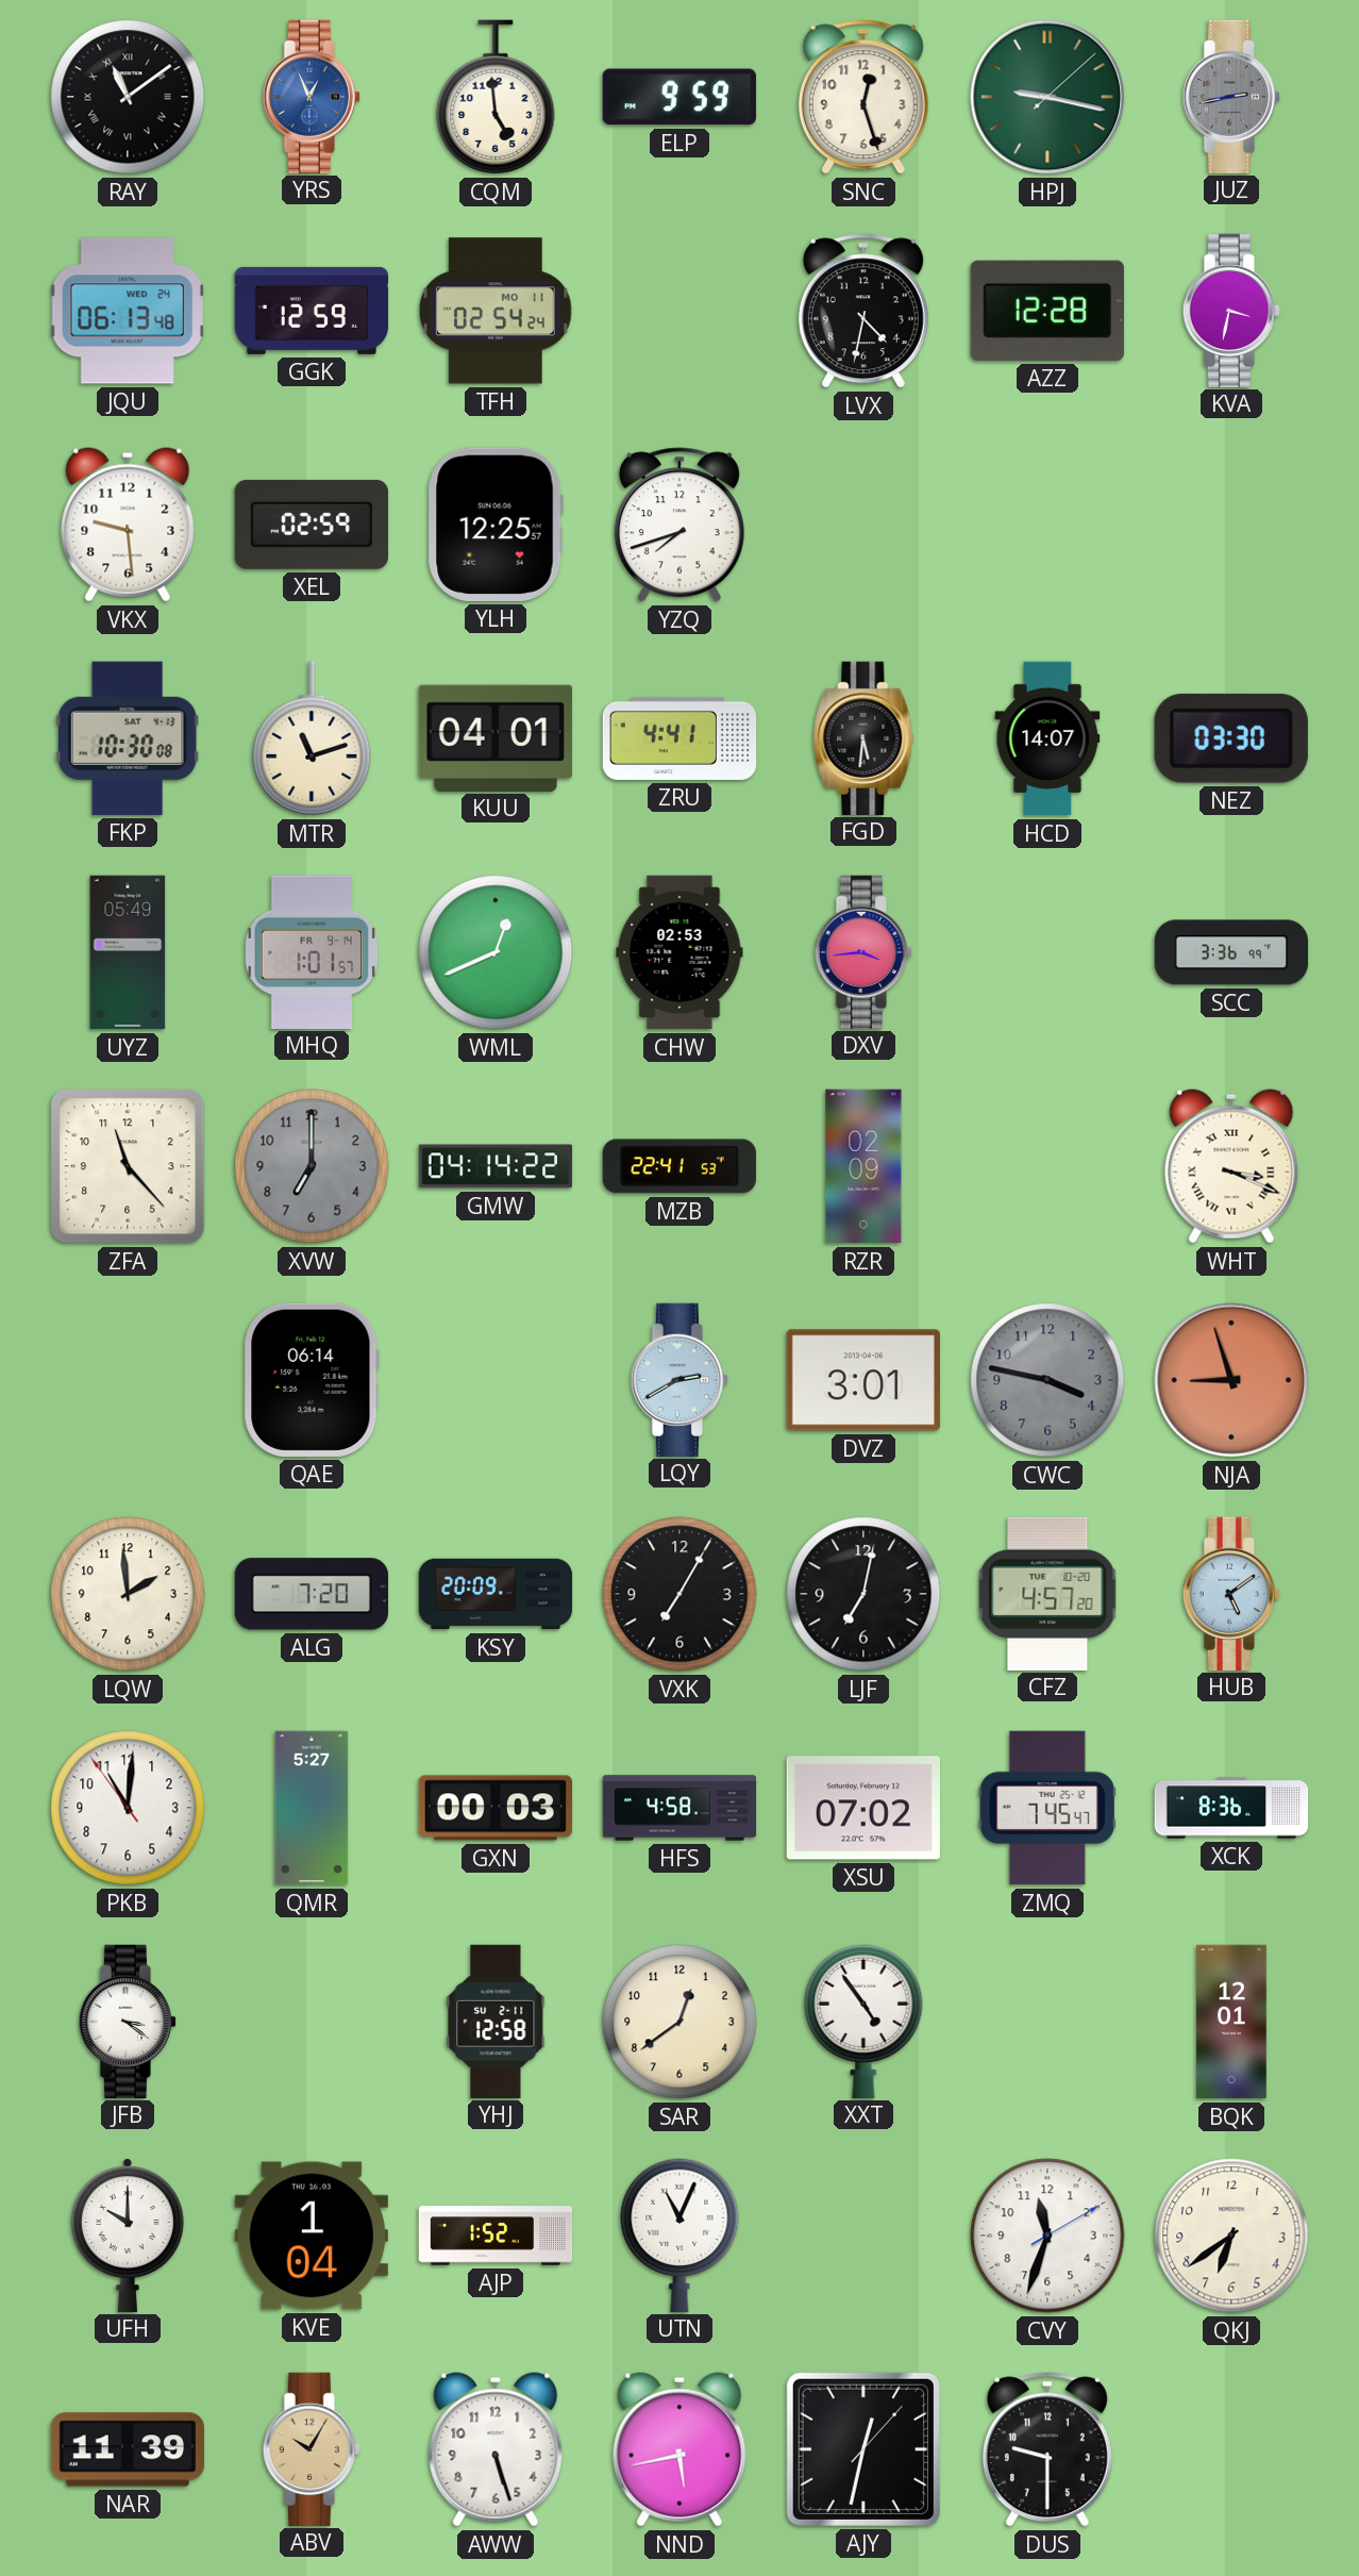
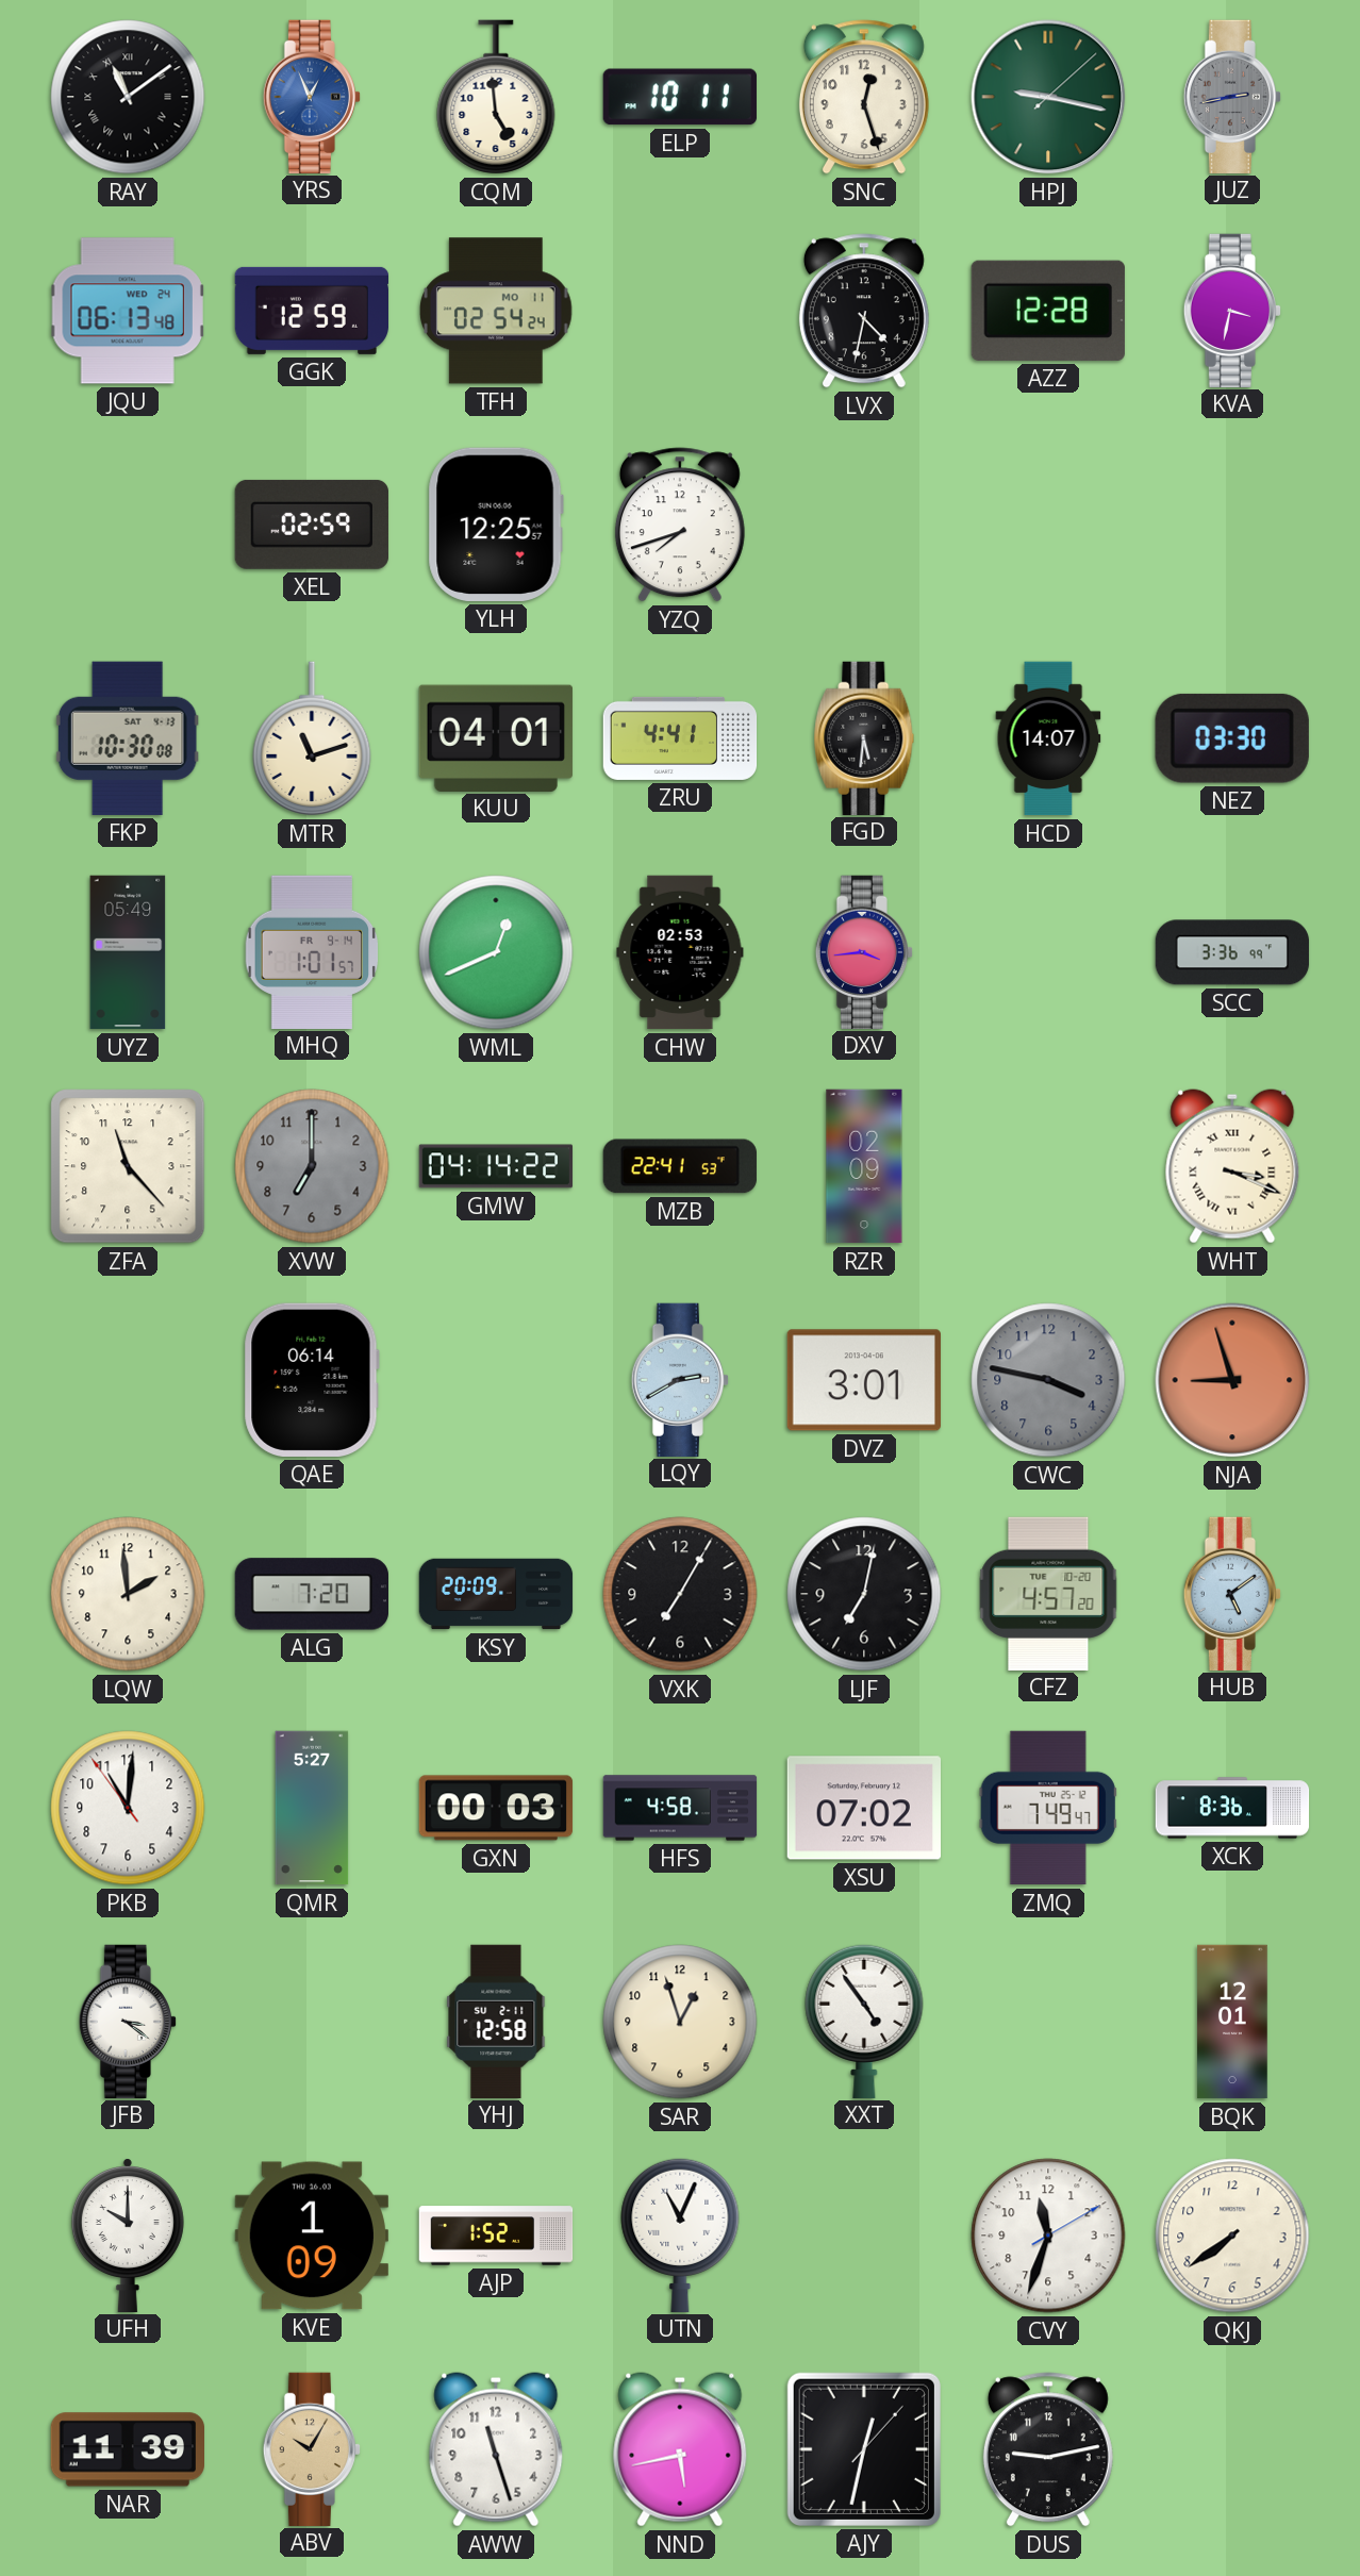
ELP: 9:59 -> 10:11 (680, 97)
VKX: 9:29 -> none (128, 525)
ZMQ: 7:45 -> 7:49 (1048, 1808)
SAR: 12:39 -> 12:57 (680, 2022)
KVE: 1:04 -> 1:09 (312, 2236)
QKJ: 6:39 -> 7:39 (1232, 2236)
AWW: 5:27 -> 11:27 (496, 2449)
DUS: 9:30 -> 9:13 (1048, 2449)
